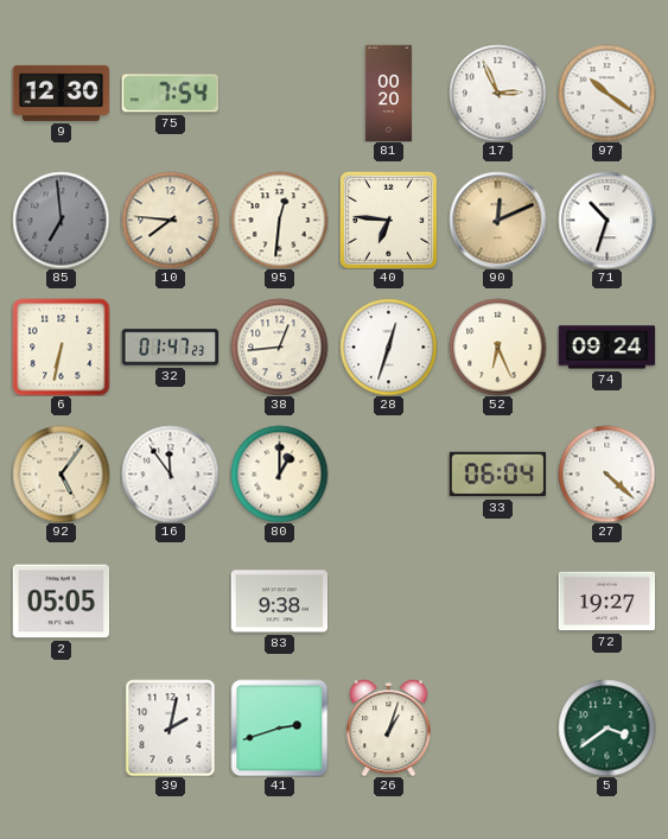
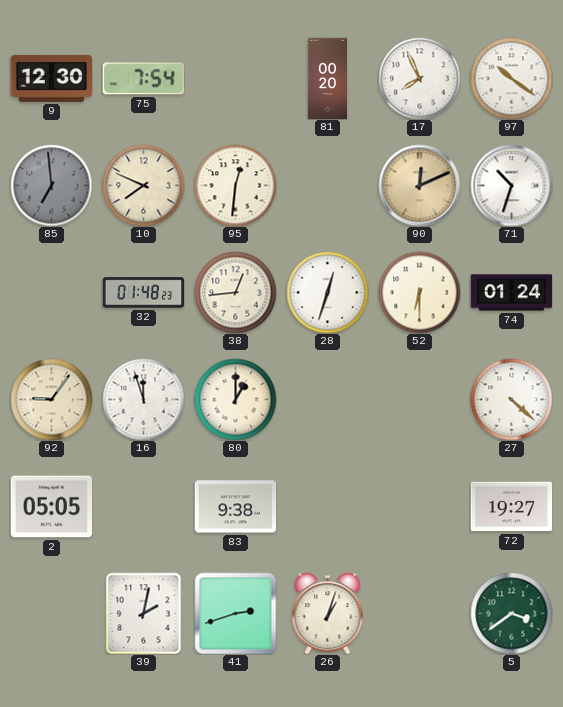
17: 2:56 -> 7:56 (419, 78)
10: 7:46 -> 7:49 (143, 185)
40: 6:46 -> none (388, 220)
6: 6:32 -> none (61, 347)
32: 01:47 -> 01:48 (143, 293)
52: 6:26 -> 6:30 (419, 292)
74: 09:24 -> 01:24 (511, 293)
92: 5:06 -> 9:06 (51, 399)
16: 11:54 -> 11:57 (143, 399)
33: 06:04 -> none (497, 475)
